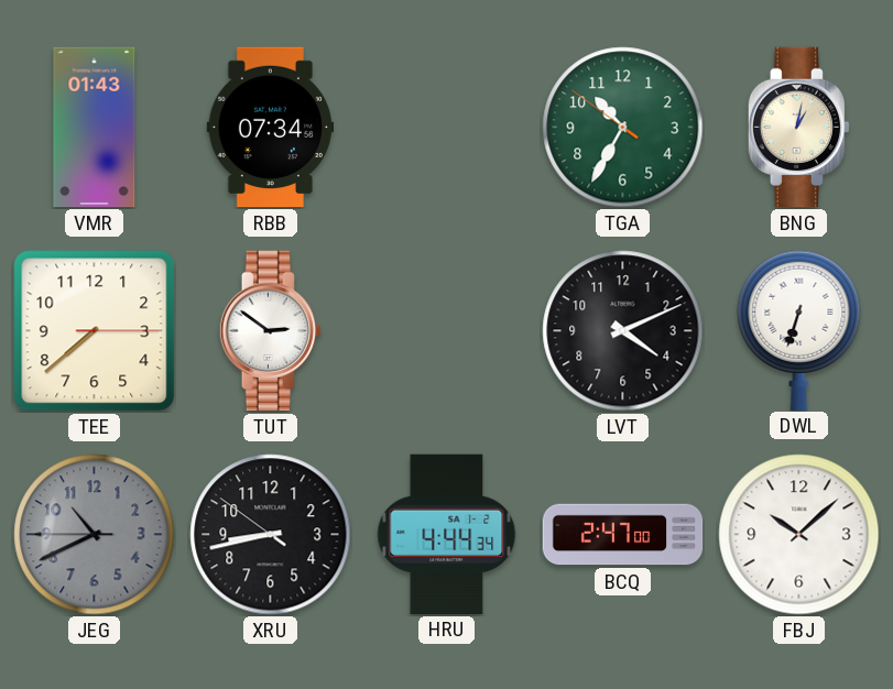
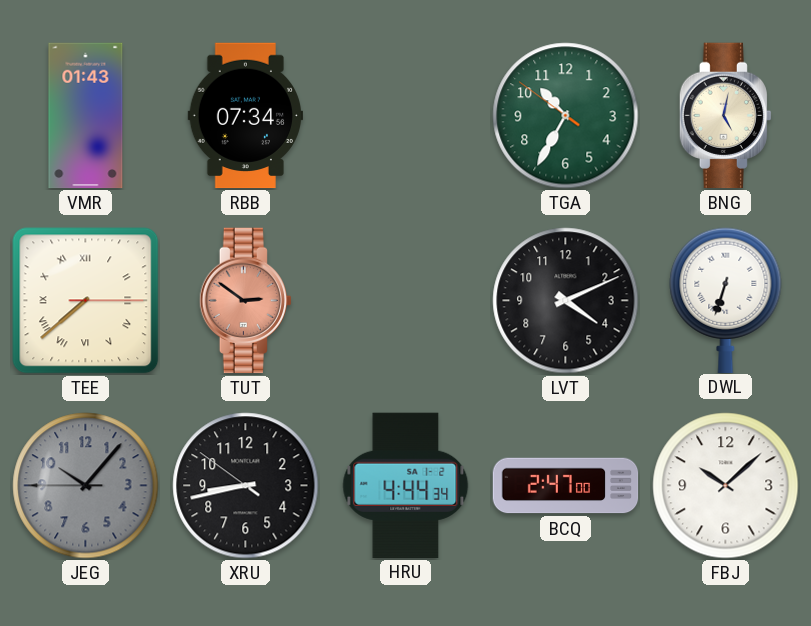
BNG: 1:02 -> 5:02 (725, 116)
TEE numerals: Arabic -> Roman (86, 301)
TUT dial: white -> salmon (245, 301)
JEG: 10:40 -> 10:06 (86, 486)
